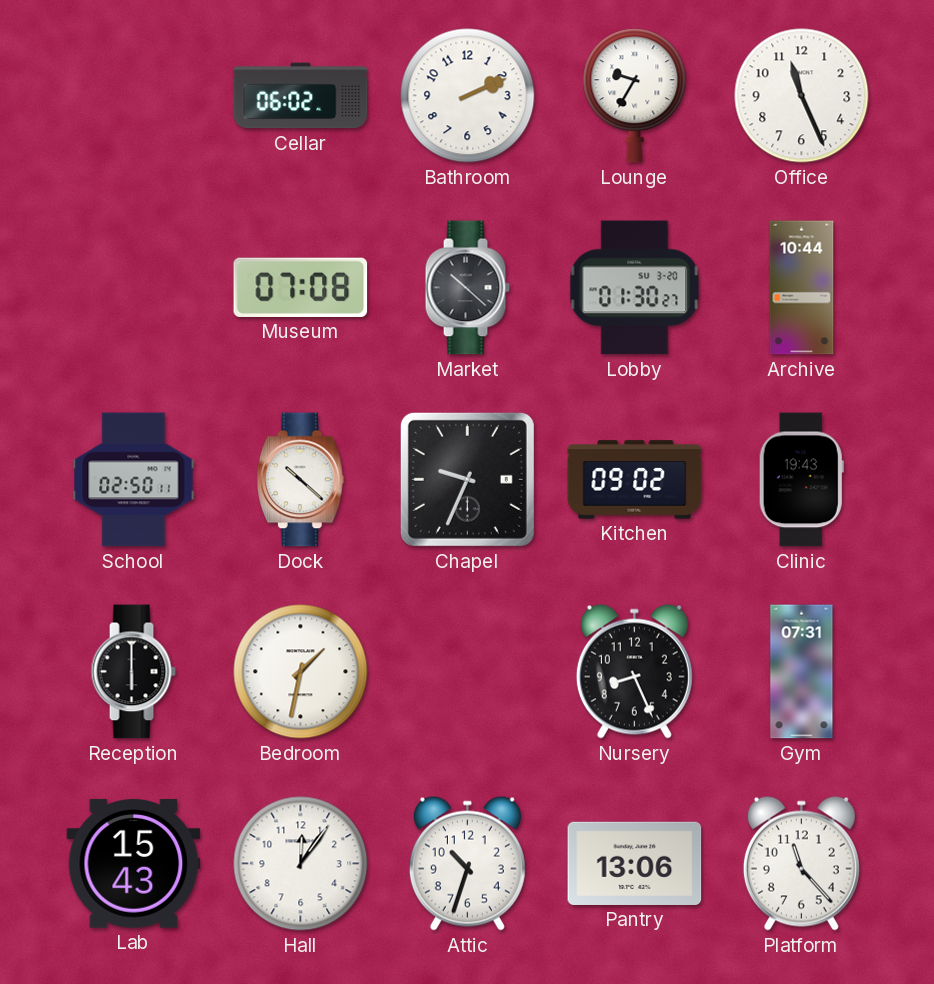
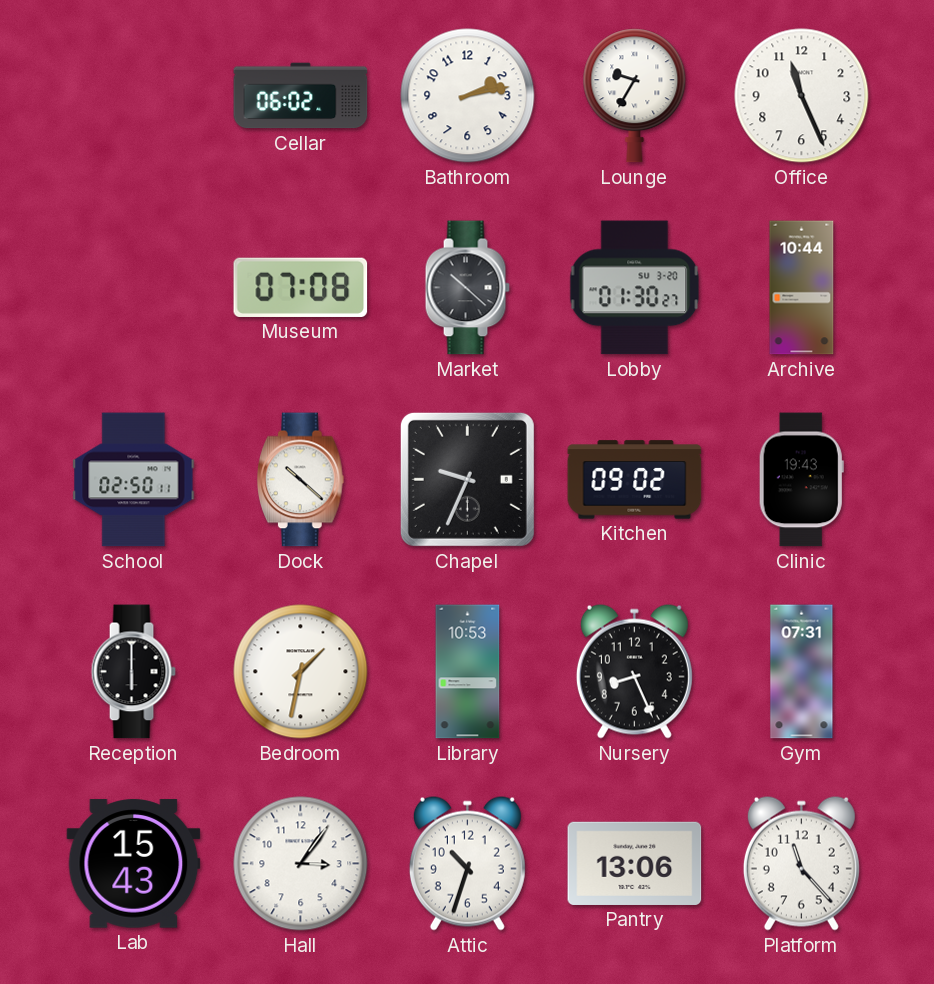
Bathroom: 2:11 -> 2:13 (468, 96)
Library: none -> 10:53 (468, 672)
Hall: 12:06 -> 3:06 (301, 864)
